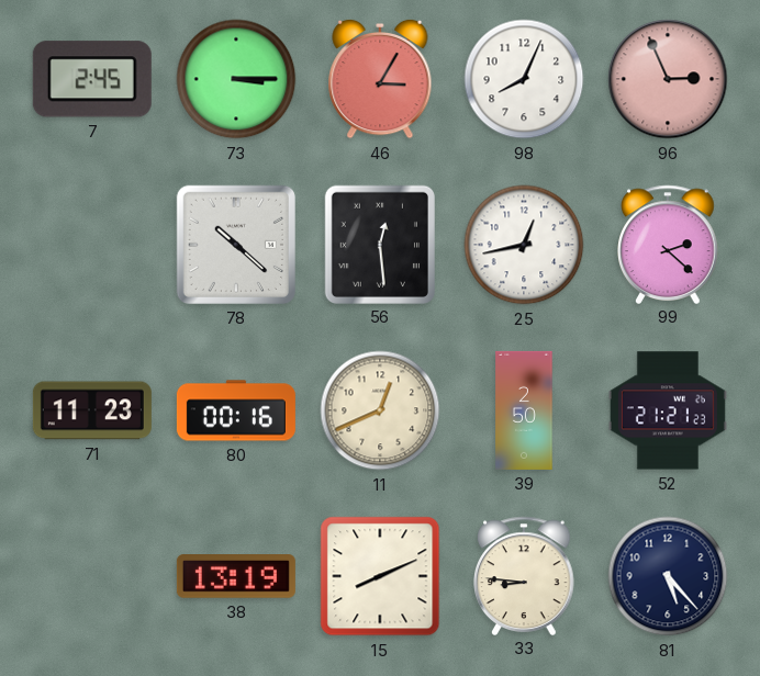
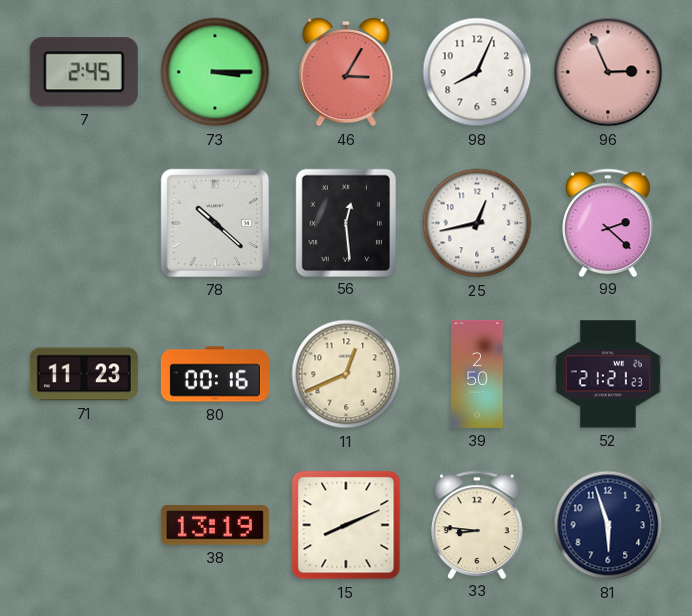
81: 5:23 -> 5:57 (608, 525)
